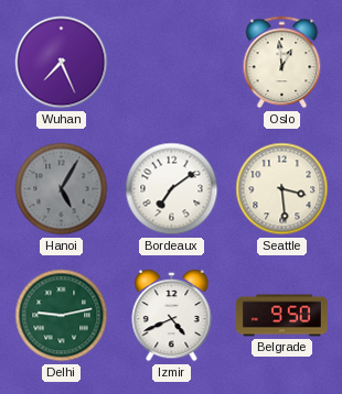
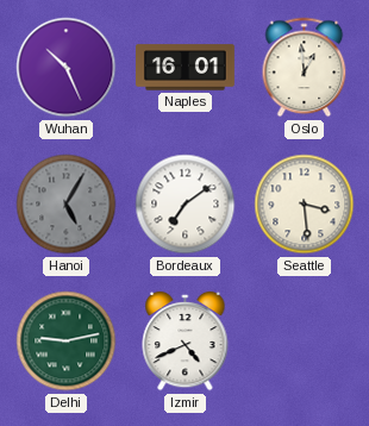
Wuhan: 7:26 -> 10:26 (67, 68)
Naples: none -> 16:01 (186, 68)
Belgrade: 9:50 -> none (282, 316)
